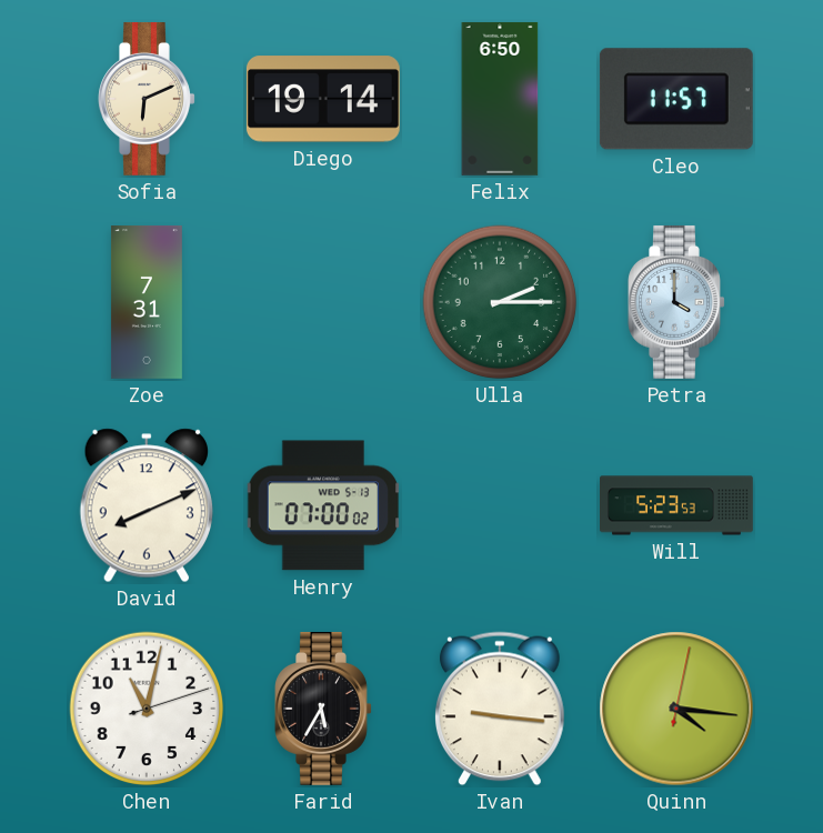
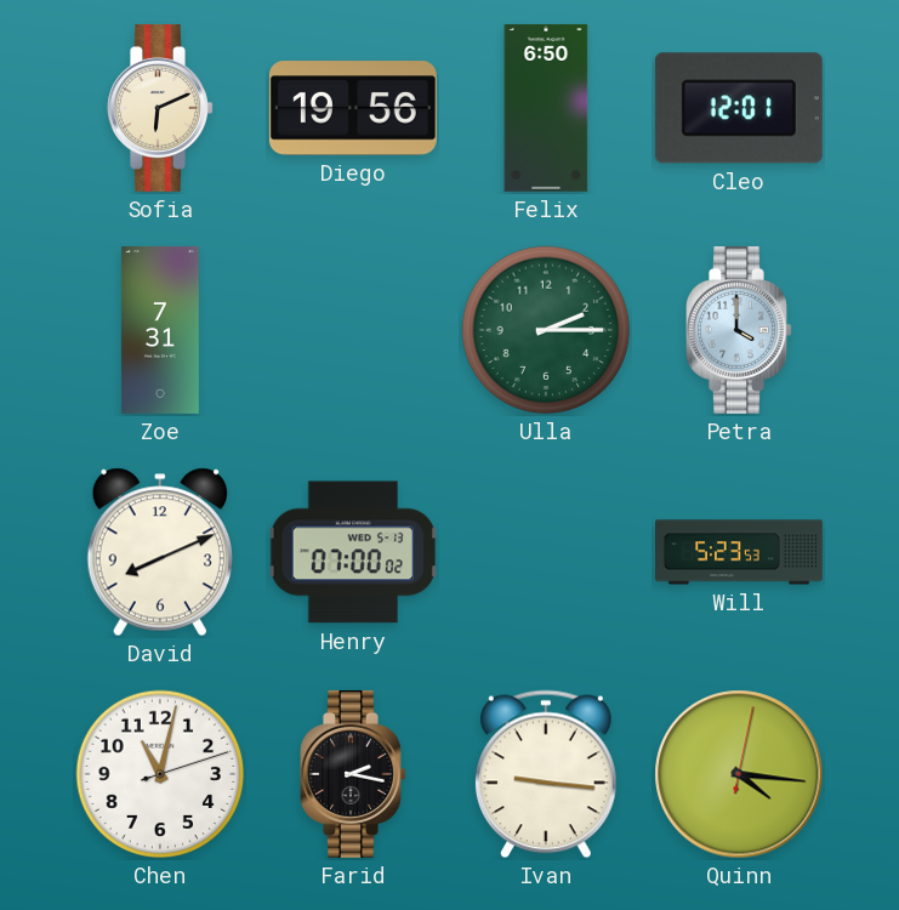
Diego: 19:14 -> 19:56 (353, 108)
Cleo: 11:57 -> 12:01 (739, 108)
Farid: 5:35 -> 2:17 (353, 774)
